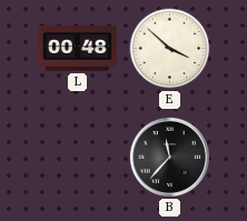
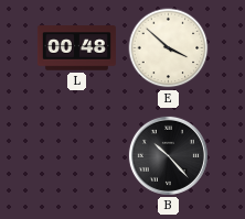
B: 11:37 -> 10:23 (168, 155)
